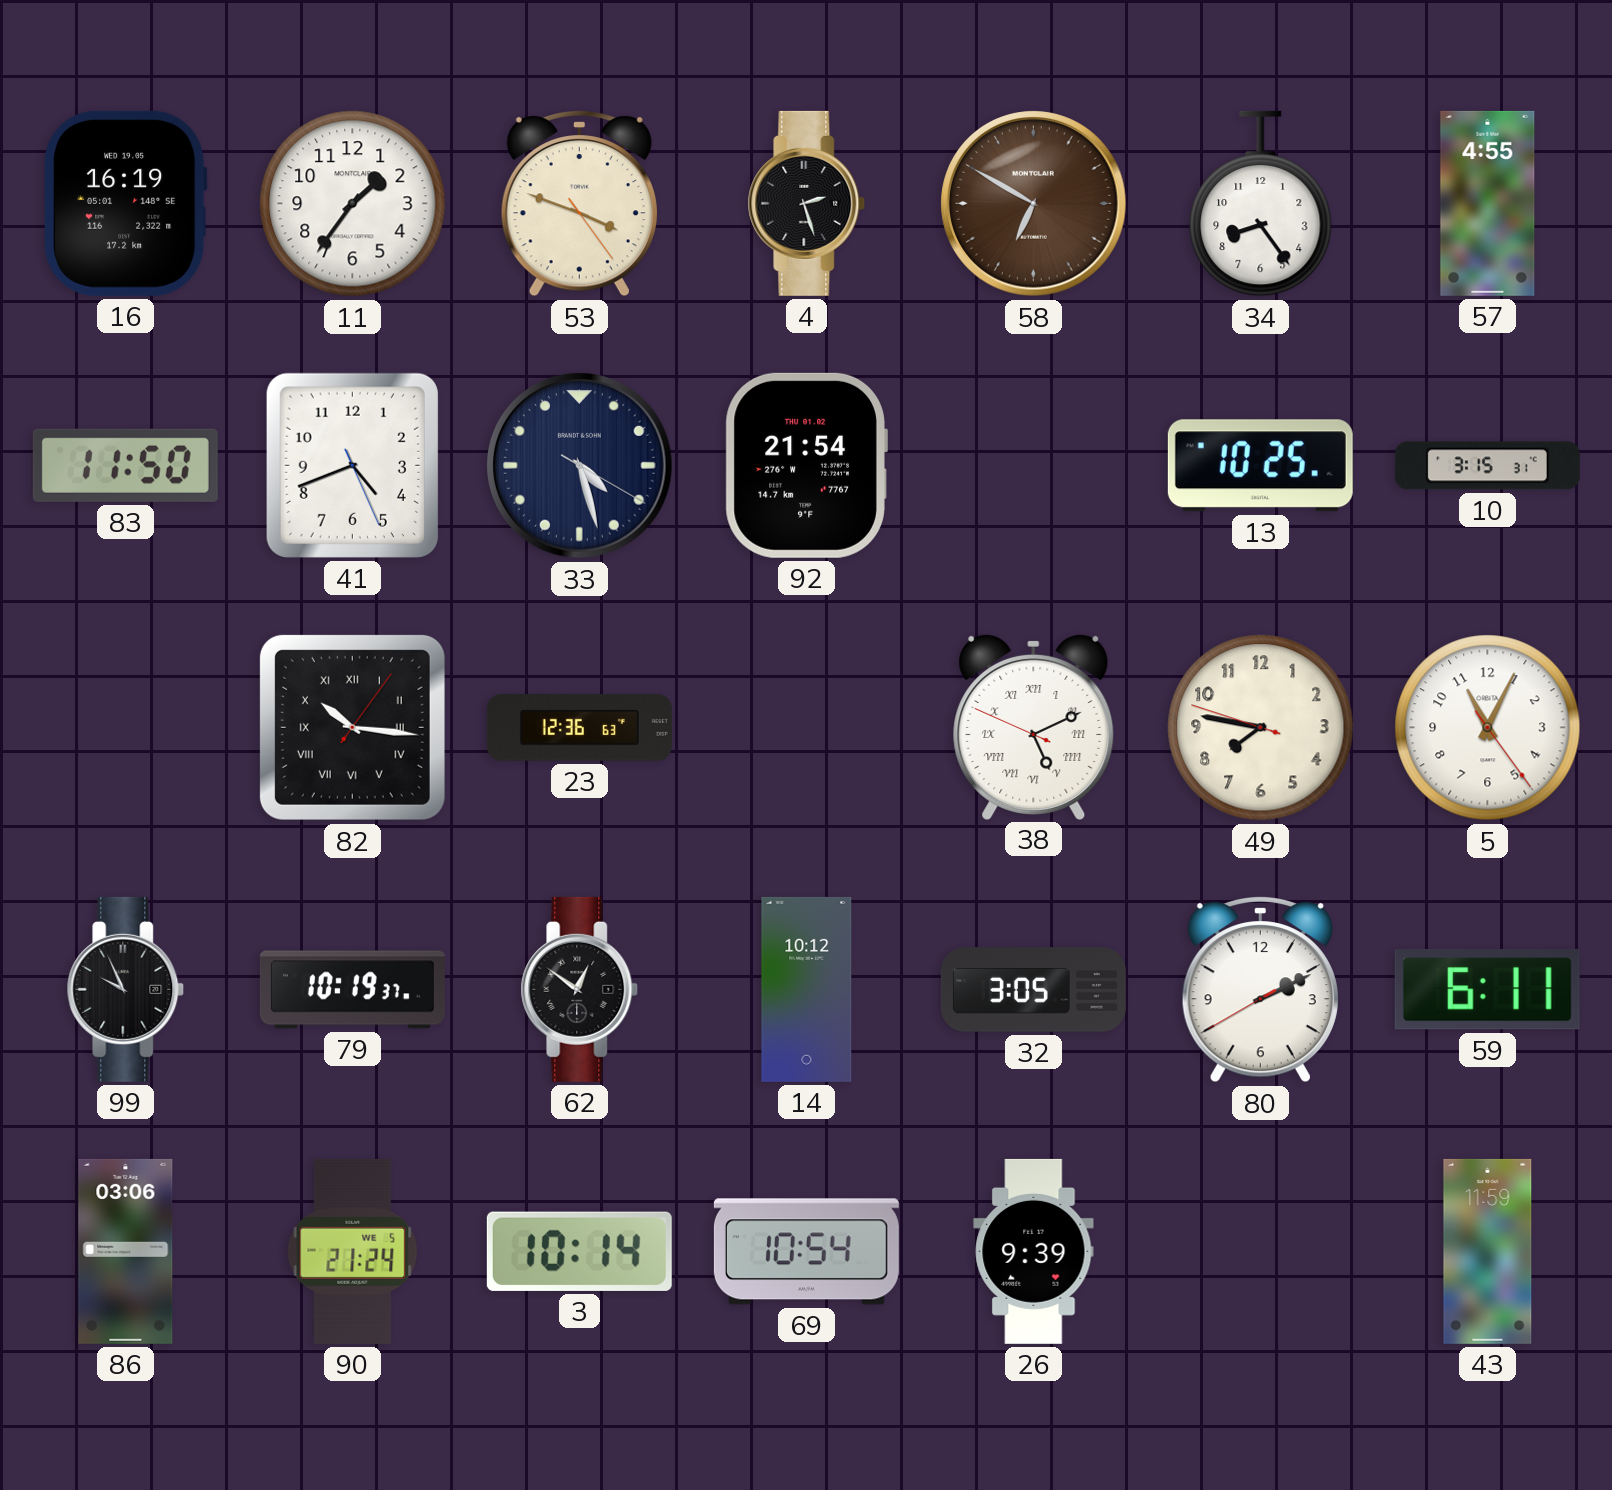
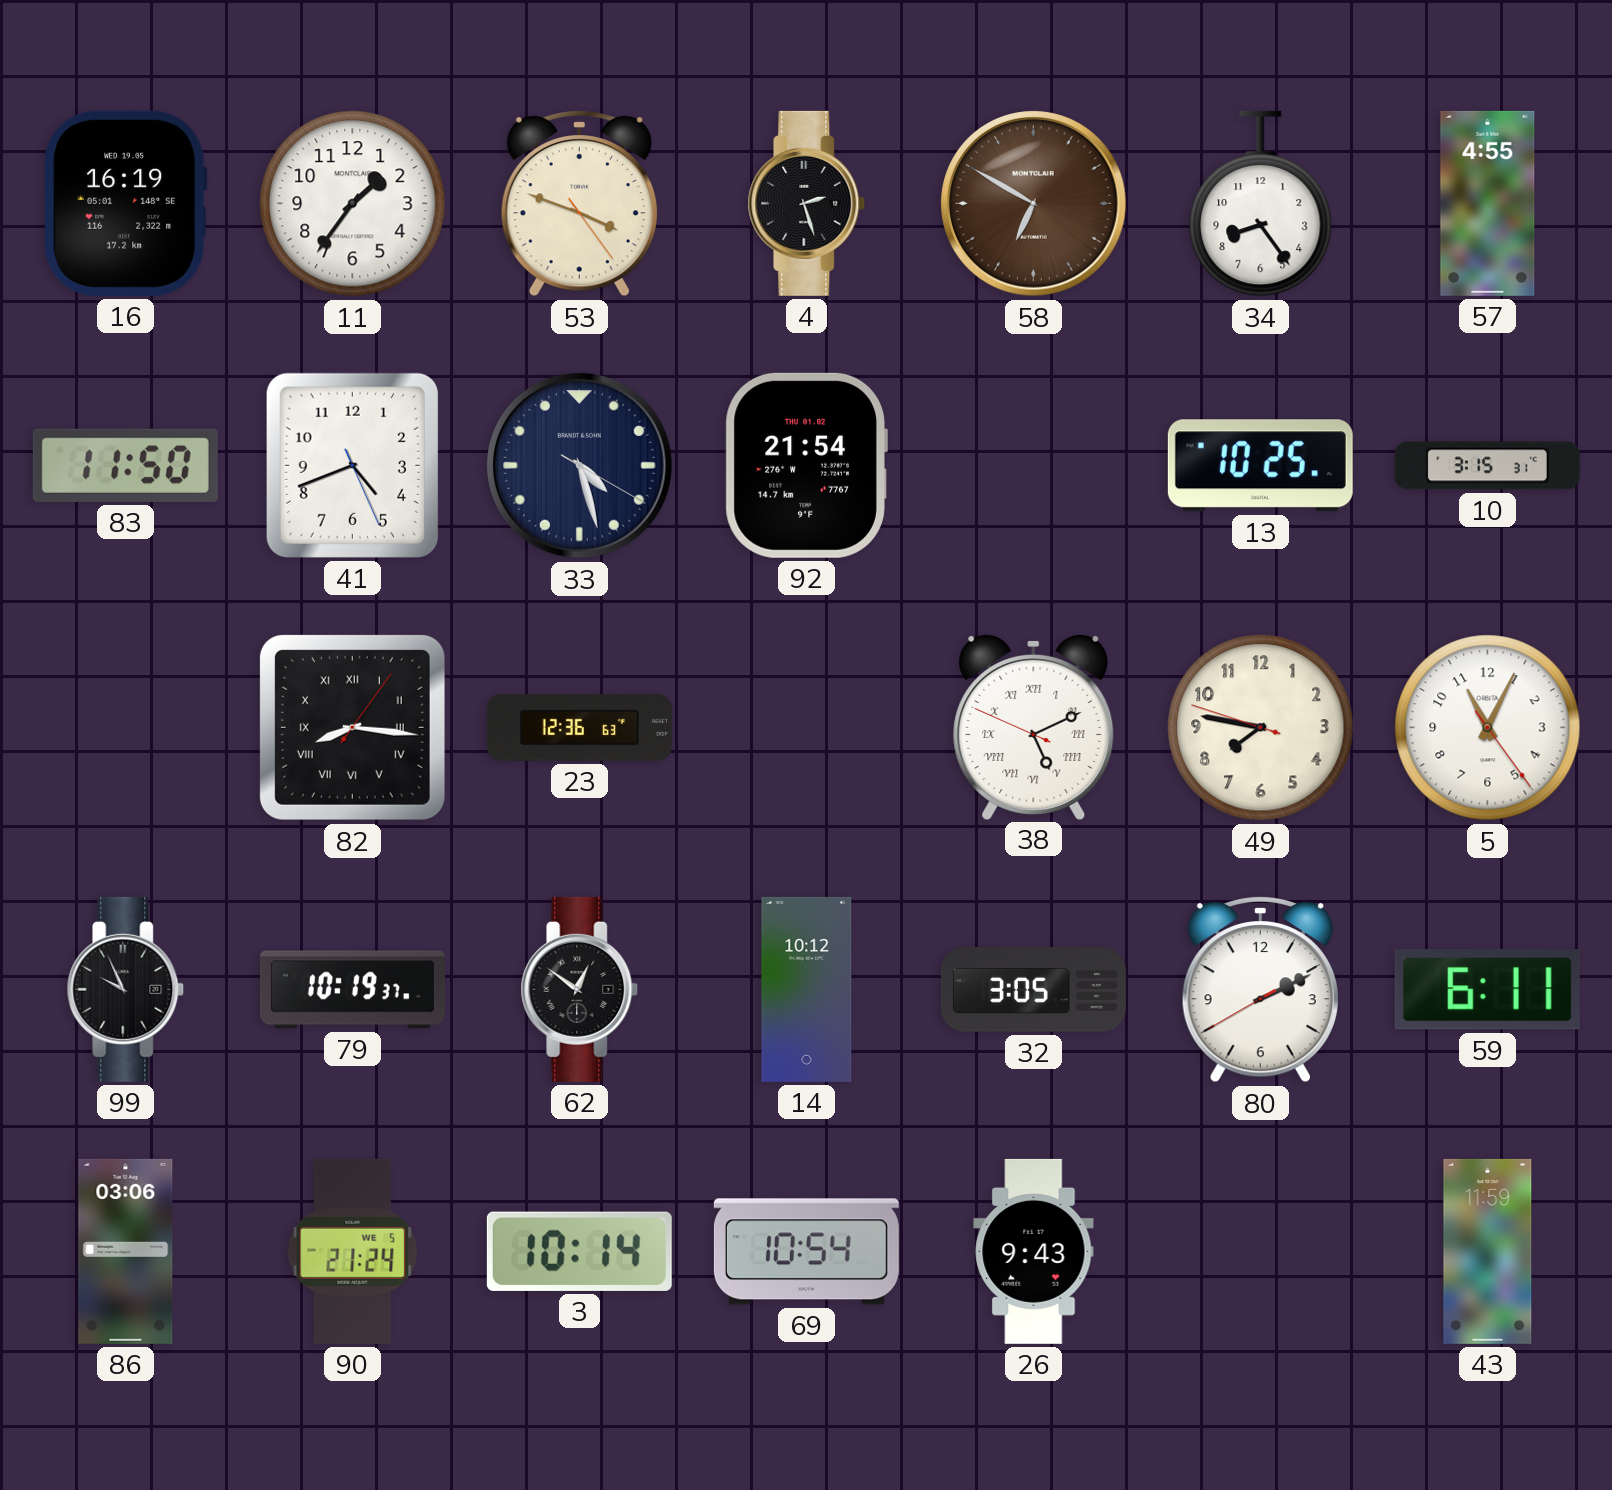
82: 10:16 -> 8:16 (352, 727)
26: 9:39 -> 9:43 (1034, 1251)
